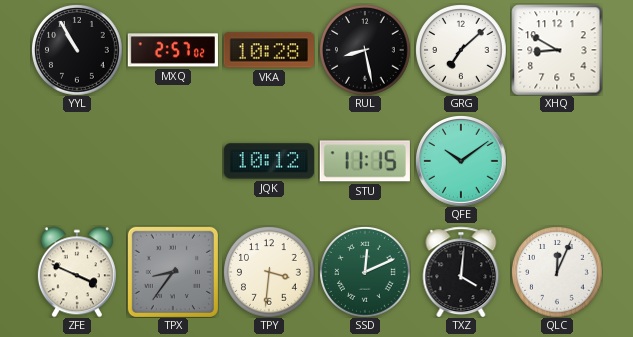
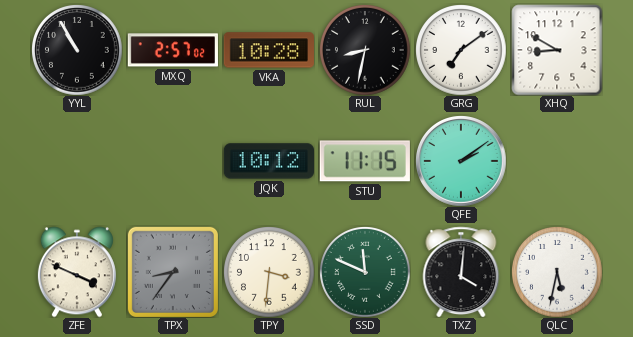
RUL: 8:28 -> 8:32 (365, 50)
GRG: 7:08 -> 7:09 (461, 50)
QFE: 10:09 -> 2:09 (461, 161)
SSD: 12:11 -> 11:49 (365, 272)
QLC: 12:04 -> 5:32 (557, 272)
